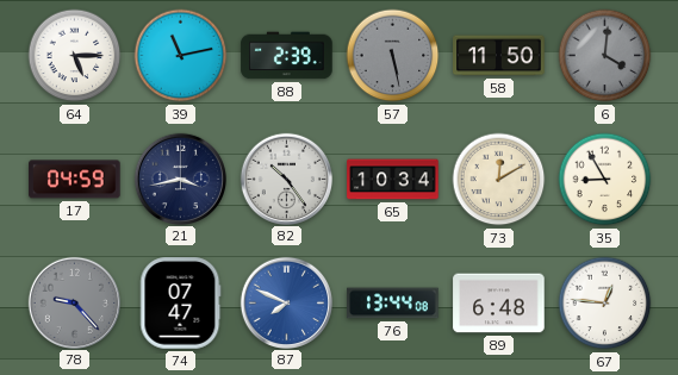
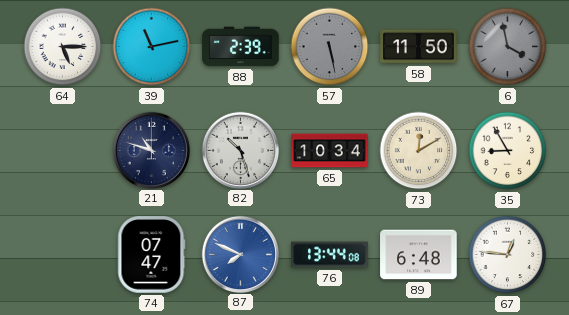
6: 4:01 -> 3:58 (508, 47)
17: 04:59 -> none (75, 180)
21: 3:43 -> 10:48 (151, 150)
82: 10:24 -> 10:27 (240, 150)
78: 9:23 -> none (74, 302)
